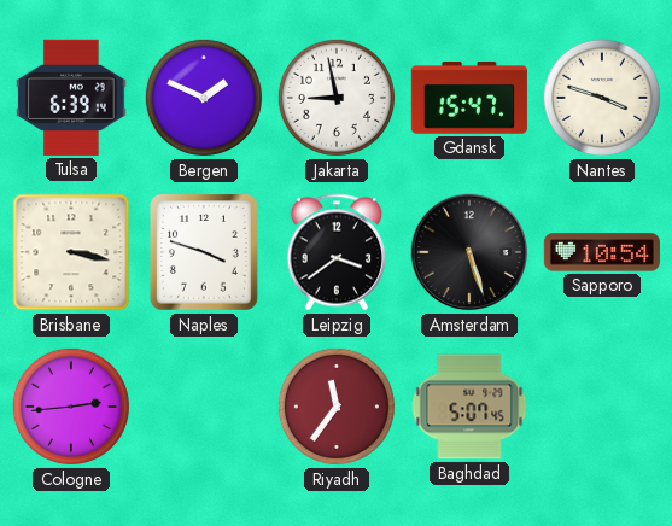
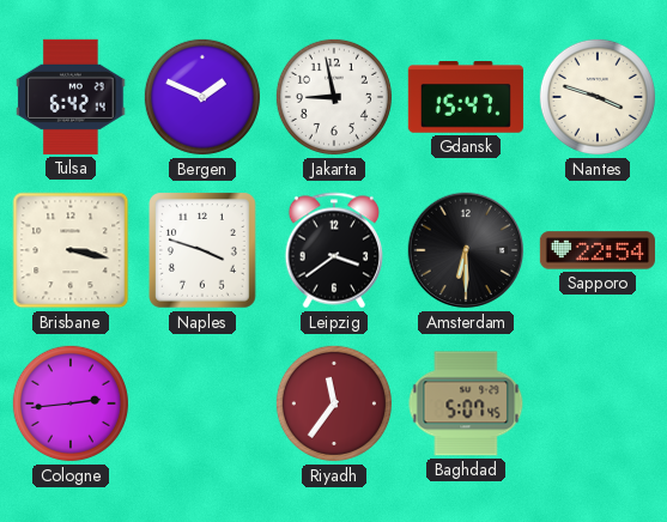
Tulsa: 6:39 -> 6:42 (71, 97)
Amsterdam: 5:27 -> 6:30 (466, 250)
Sapporo: 10:54 -> 22:54 (598, 250)
